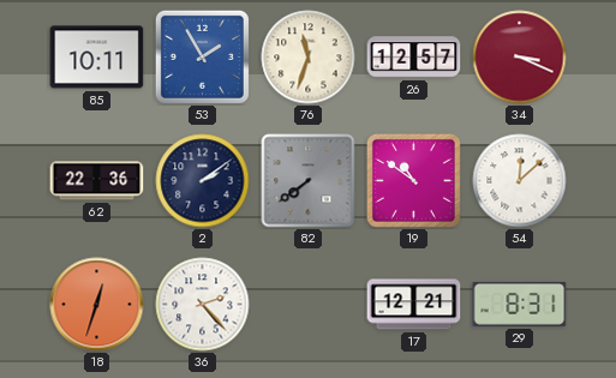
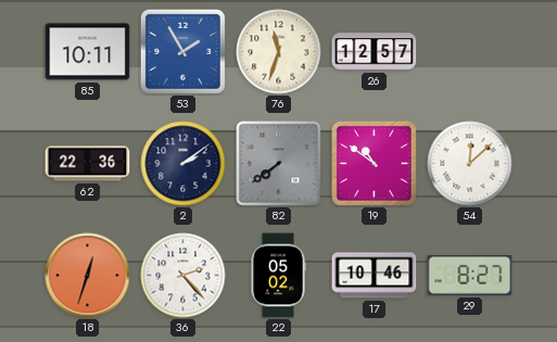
34: 3:19 -> none (520, 58)
22: none -> 05:02 (278, 276)
17: 12:21 -> 10:46 (375, 276)
29: 8:31 -> 8:27 (470, 275)
